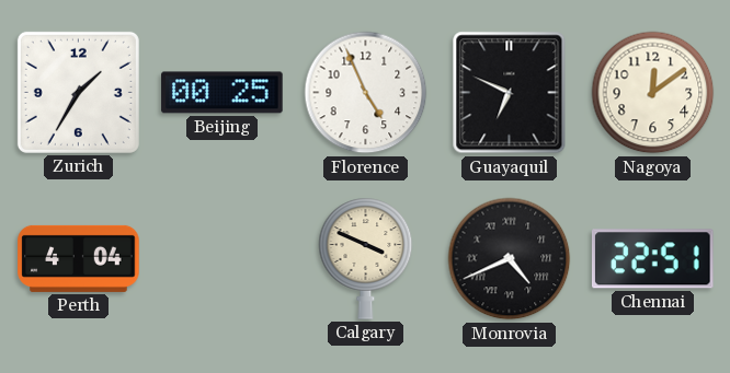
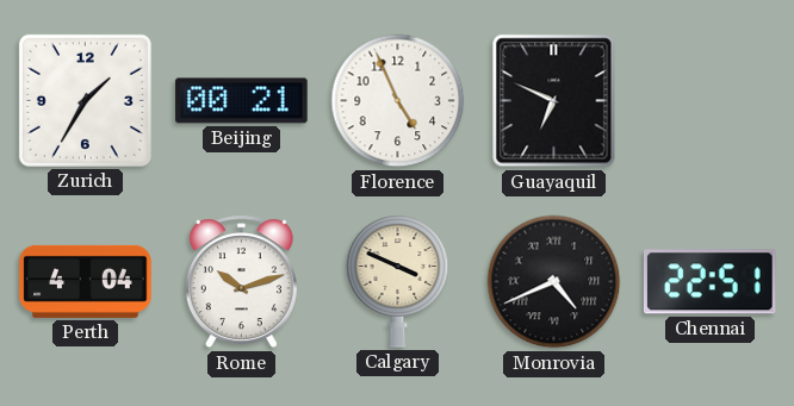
Beijing: 00:25 -> 00:21 (242, 101)
Nagoya: 12:09 -> none (653, 93)
Rome: none -> 10:12 (241, 282)
